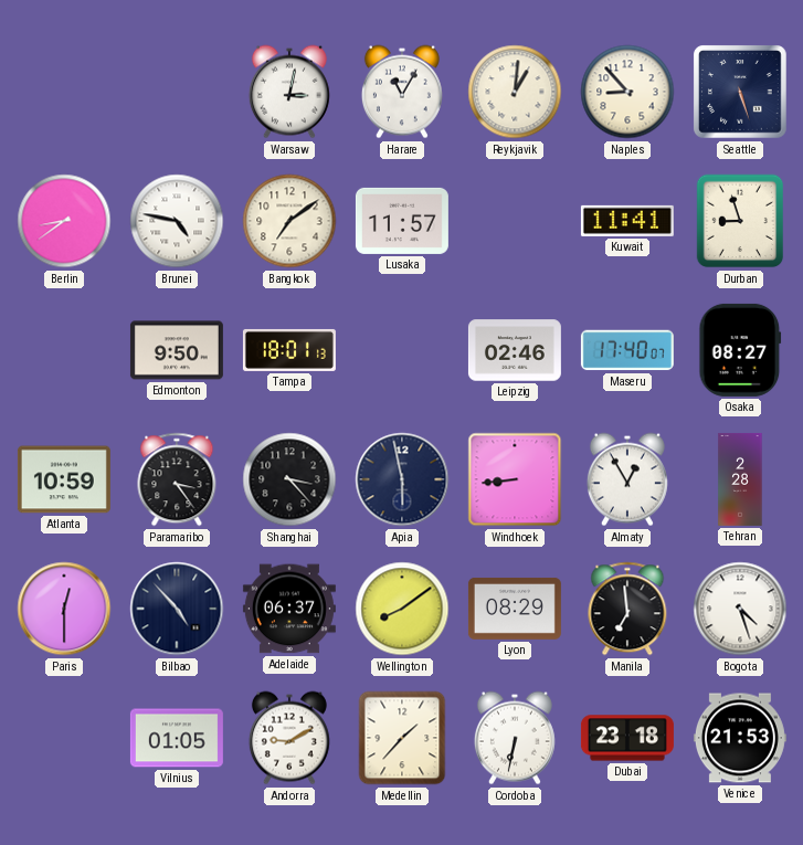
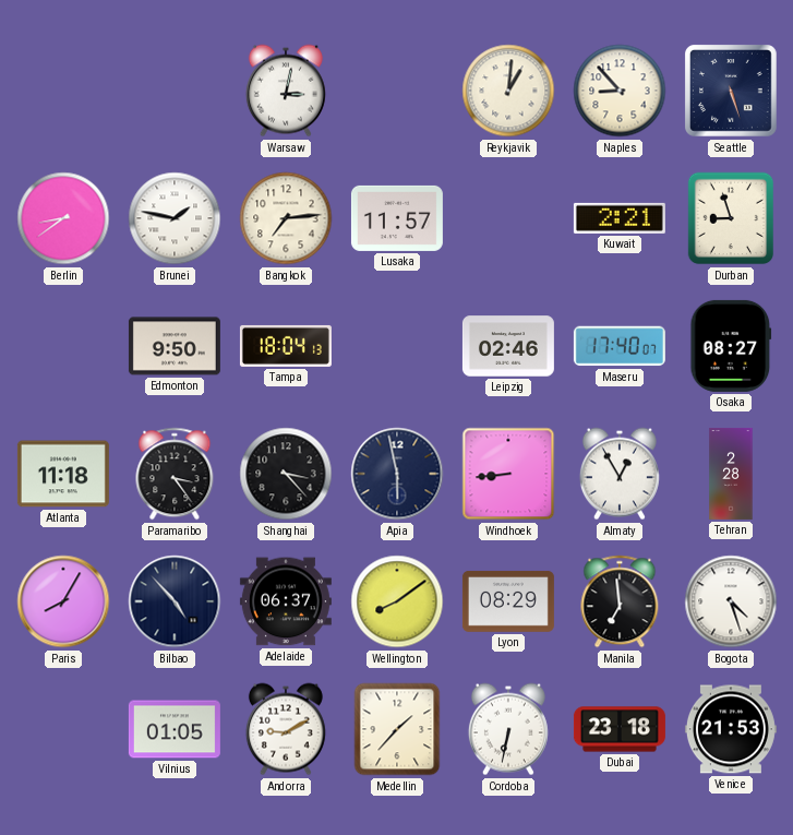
Harare: 11:05 -> none (402, 92)
Brunei: 4:47 -> 1:47 (175, 218)
Bangkok: 7:09 -> 7:14 (286, 218)
Kuwait: 11:41 -> 2:21 (620, 218)
Tampa: 18:01 -> 18:04 (286, 346)
Atlanta: 10:59 -> 11:18 (63, 474)
Paris: 12:30 -> 8:05 (63, 601)
